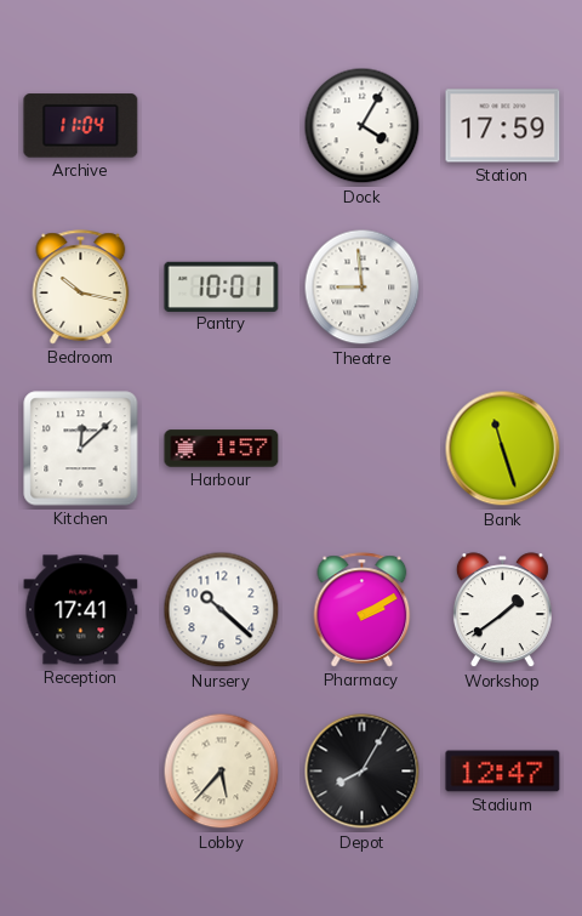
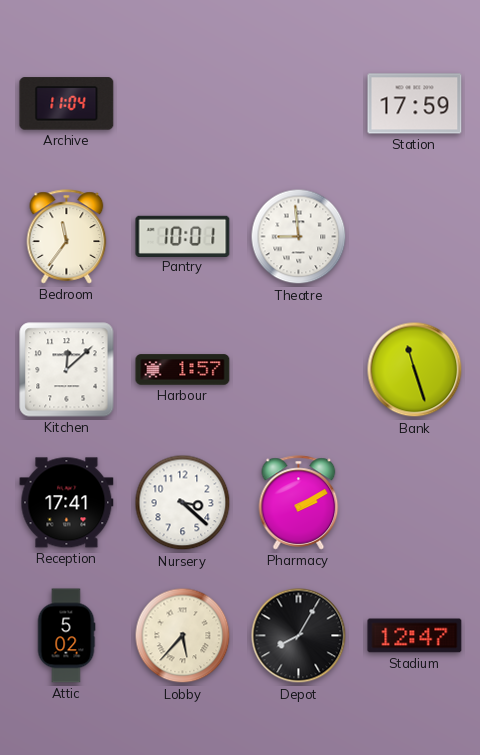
Dock: 4:05 -> none (363, 126)
Bedroom: 10:17 -> 11:36 (67, 237)
Nursery: 10:22 -> 3:22 (183, 503)
Workshop: 1:39 -> none (502, 610)
Attic: none -> 5:02 (66, 636)
